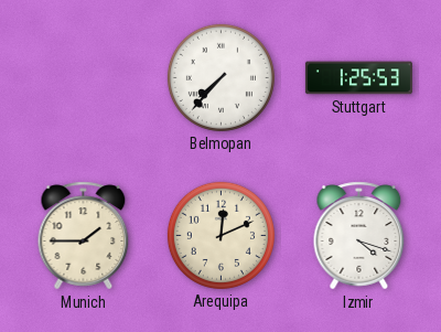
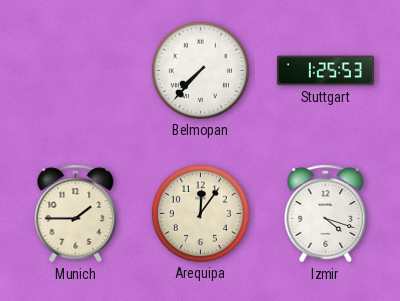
Arequipa: 12:11 -> 12:06 (200, 213)
